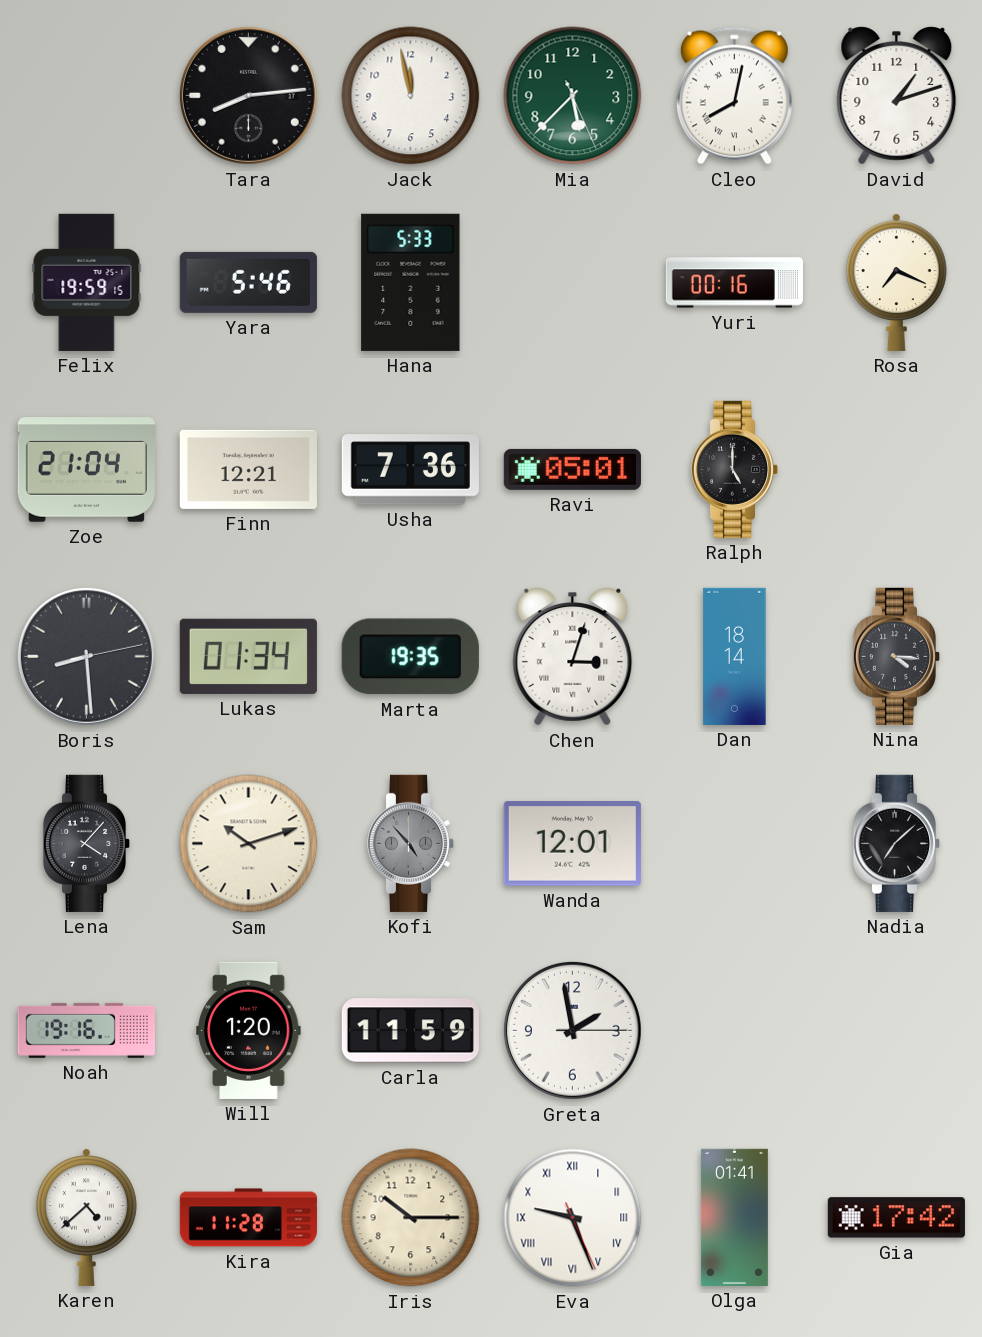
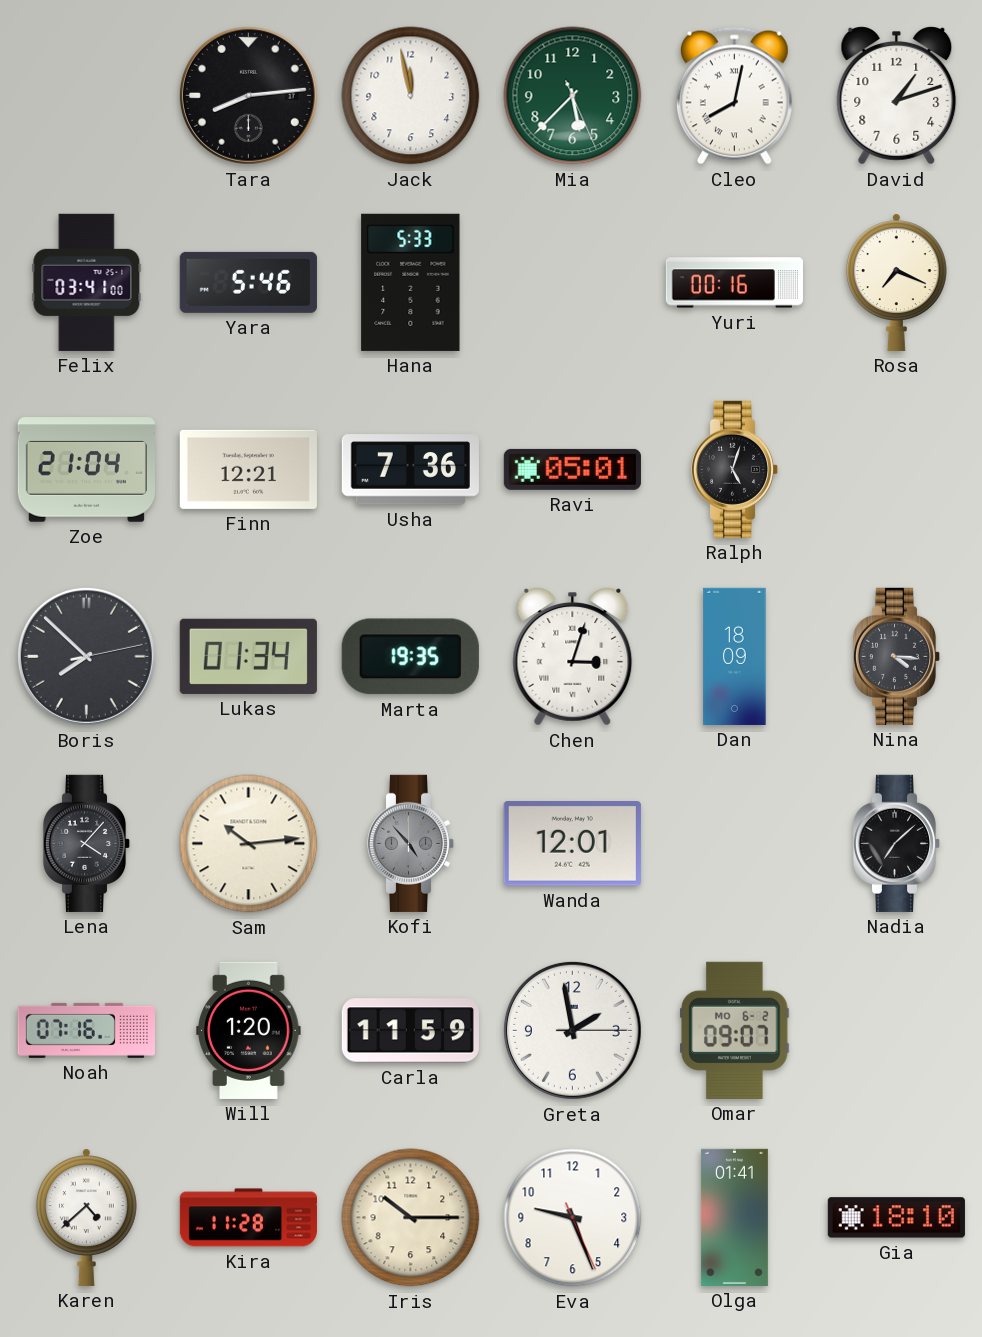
Felix: 19:59 -> 03:41 (87, 282)
Ralph: 5:00 -> 5:03 (735, 469)
Boris: 8:29 -> 7:52 (86, 656)
Dan: 18:14 -> 18:09 (735, 656)
Sam: 10:12 -> 10:14 (249, 844)
Noah: 19:16 -> 07:16 (86, 1030)
Omar: none -> 09:07 (735, 1030)
Eva numerals: Roman -> Arabic (573, 1218)
Gia: 17:42 -> 18:10 (896, 1218)
